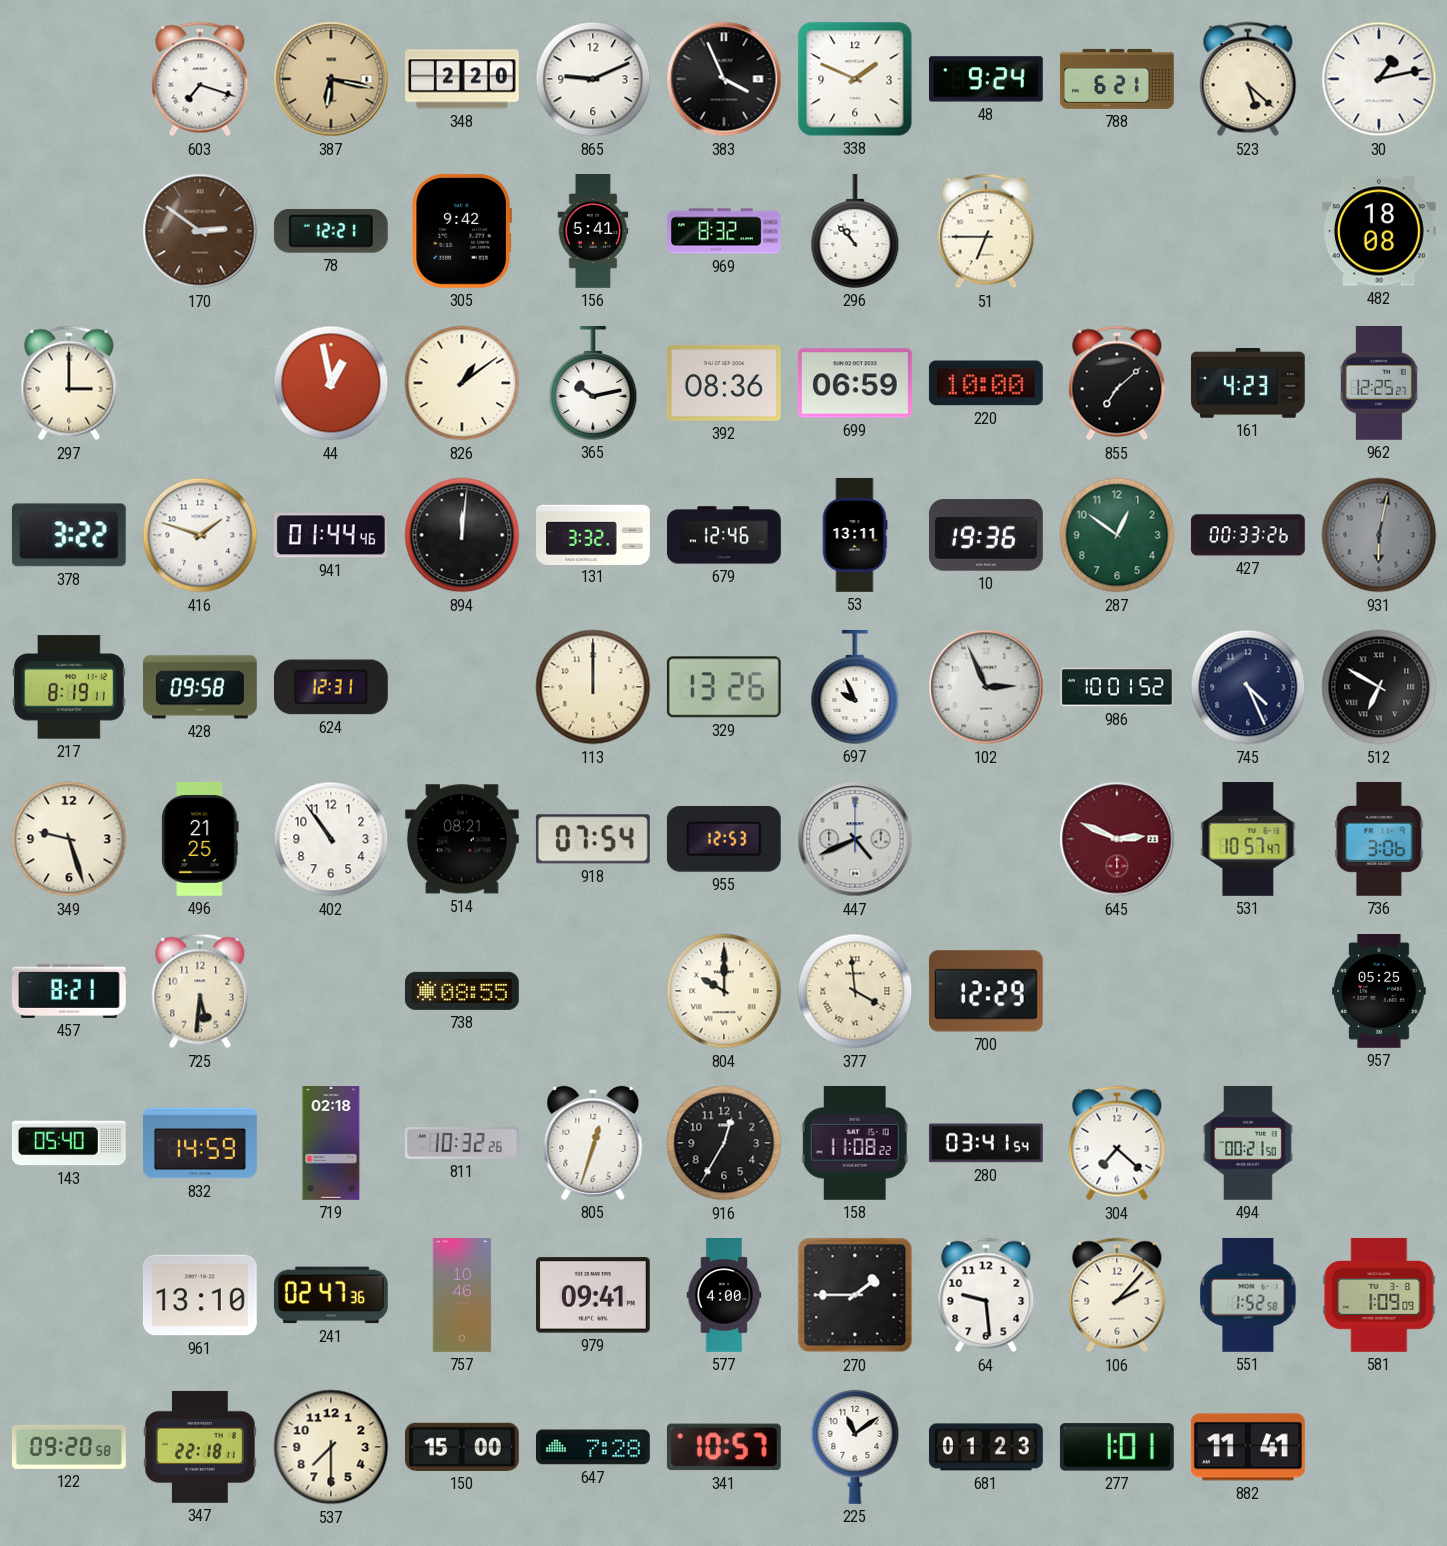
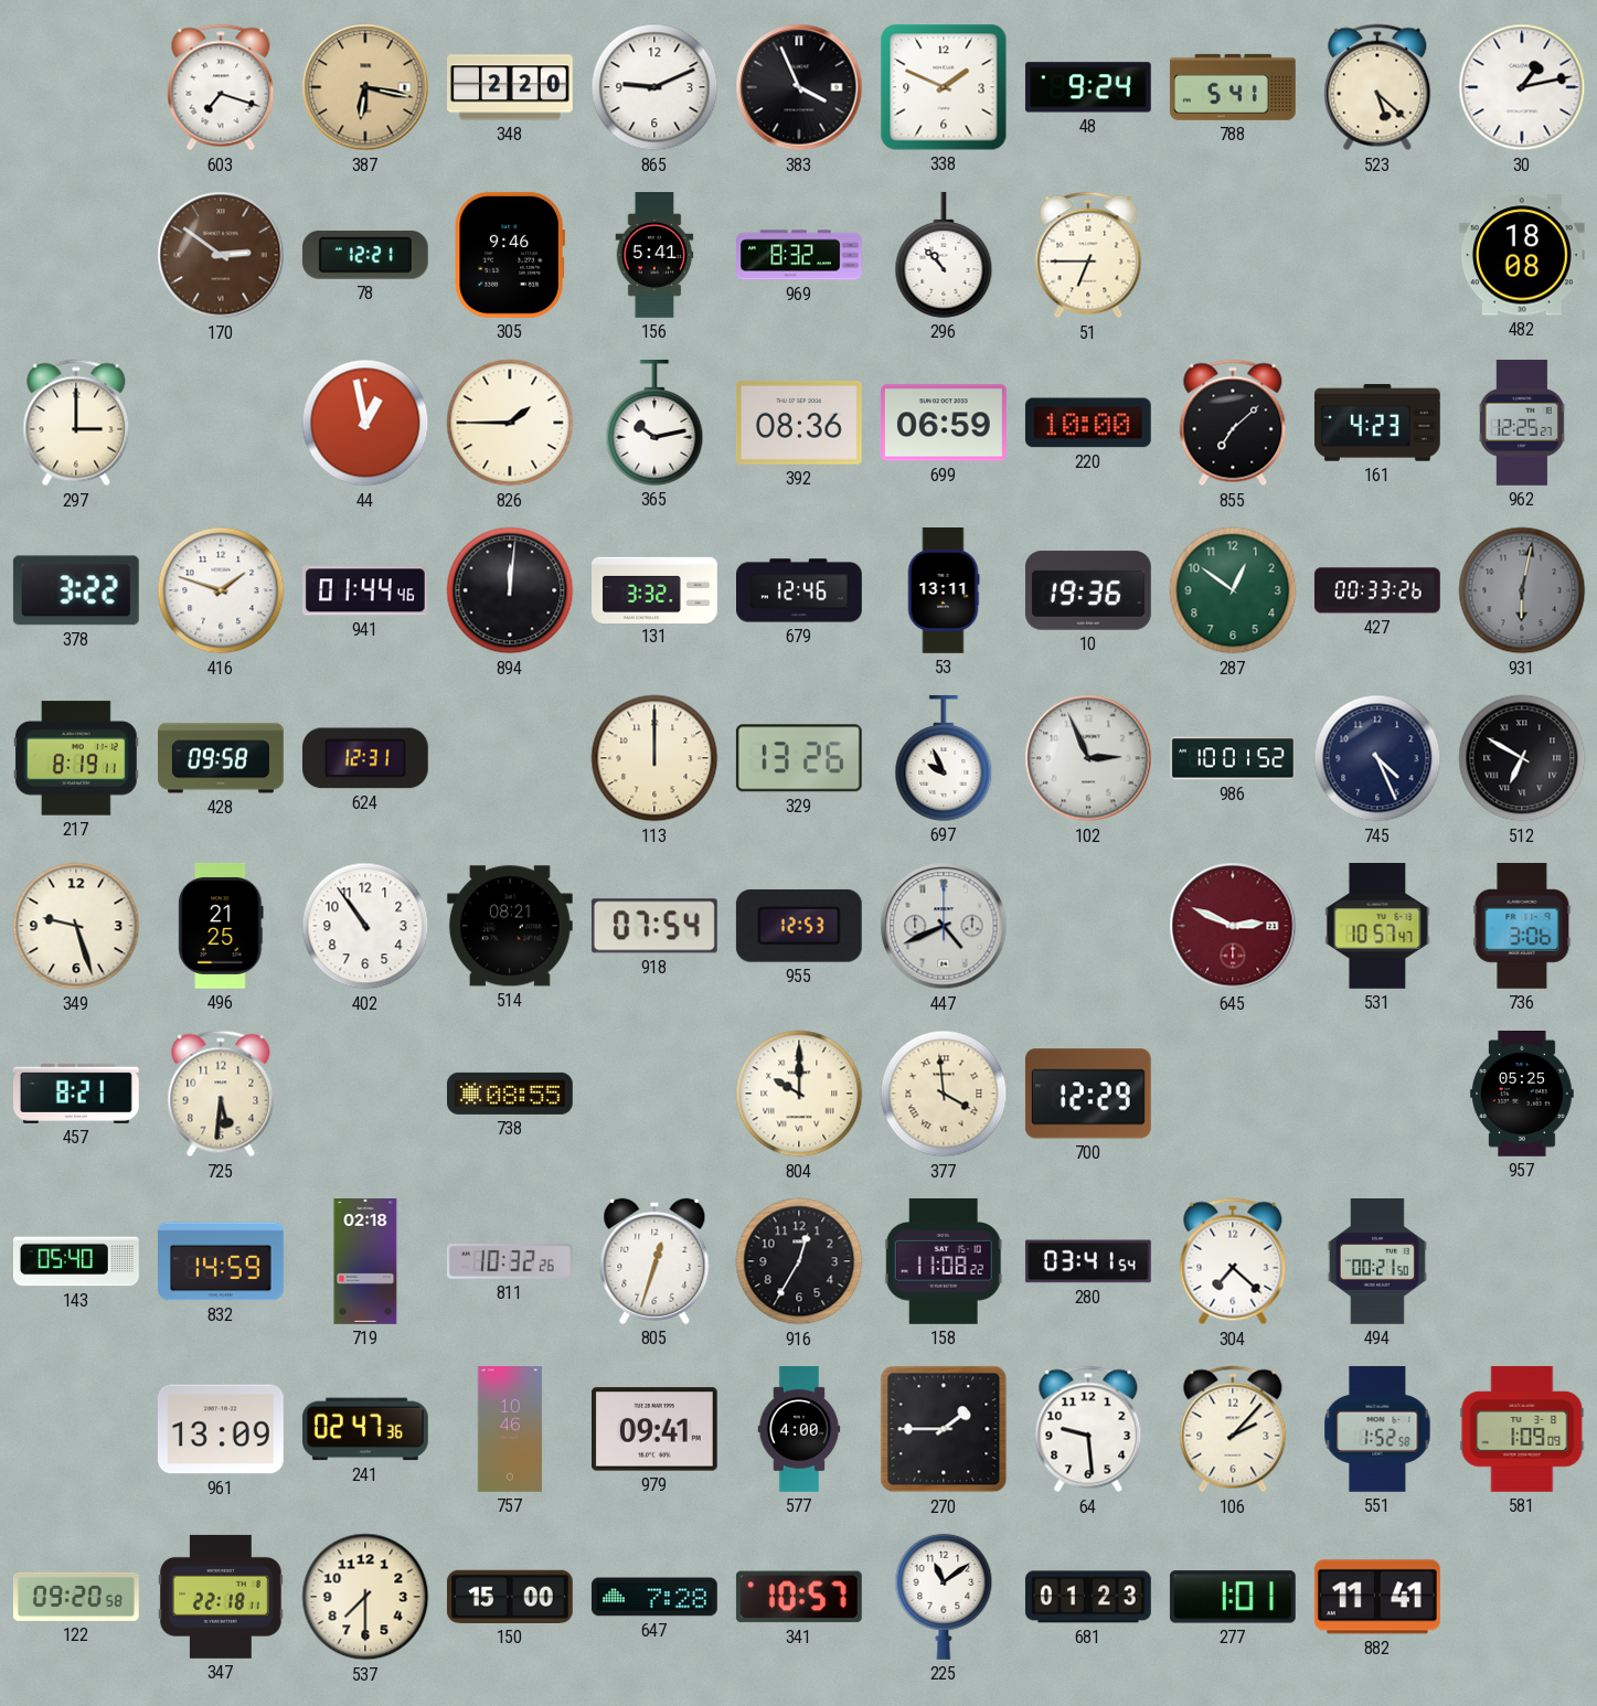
788: 6:21 -> 5:41 (1233, 87)
305: 9:42 -> 9:46 (510, 255)
826: 1:09 -> 1:45 (510, 423)
961: 13:10 -> 13:09 (221, 1429)
